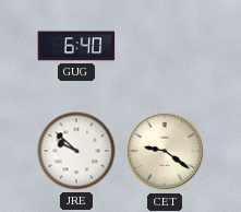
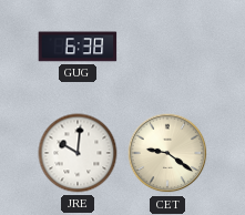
GUG: 6:40 -> 6:38 (78, 47)
JRE: 9:52 -> 10:01 (78, 153)
